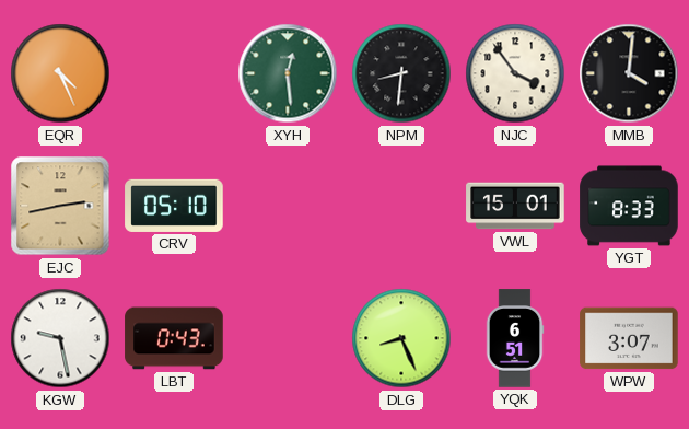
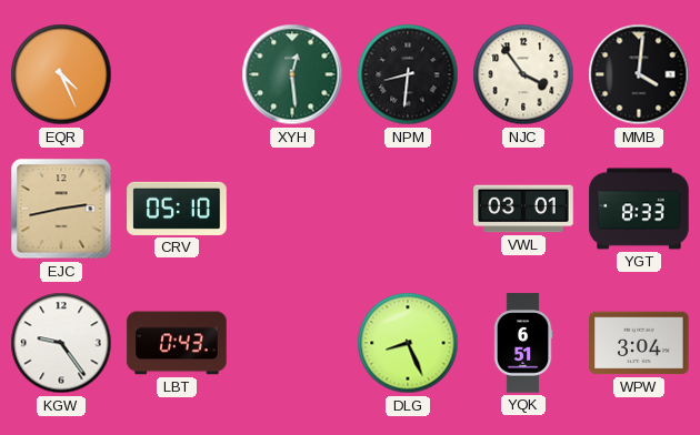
VWL: 15:01 -> 03:01 (523, 209)
KGW: 9:28 -> 9:24 (61, 343)
WPW: 3:07 -> 3:04 (639, 343)
